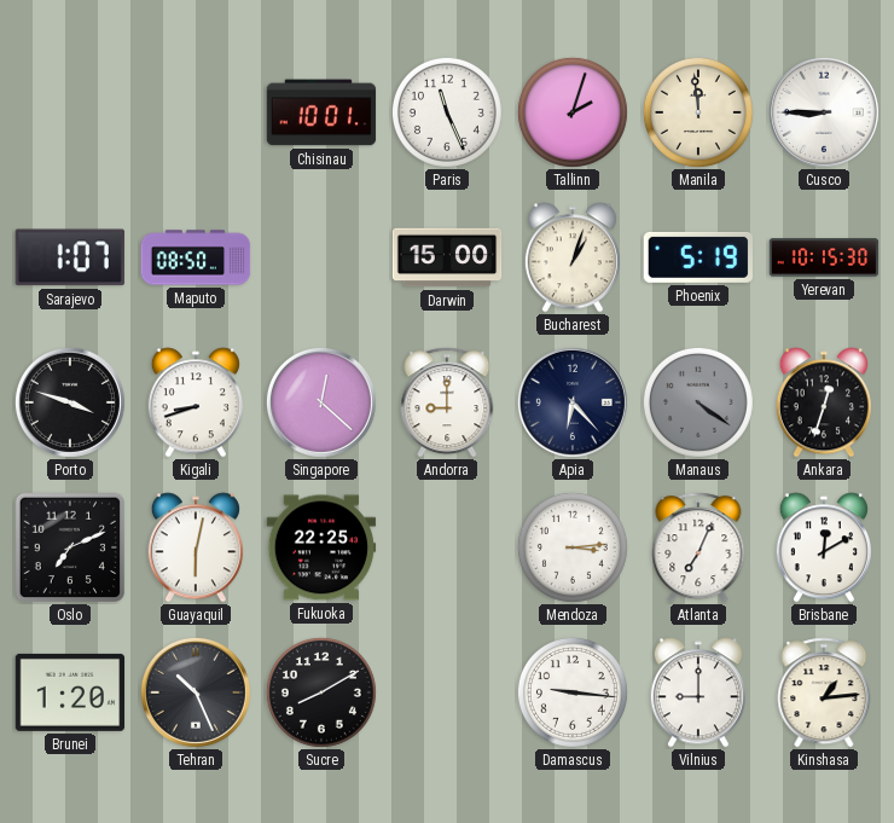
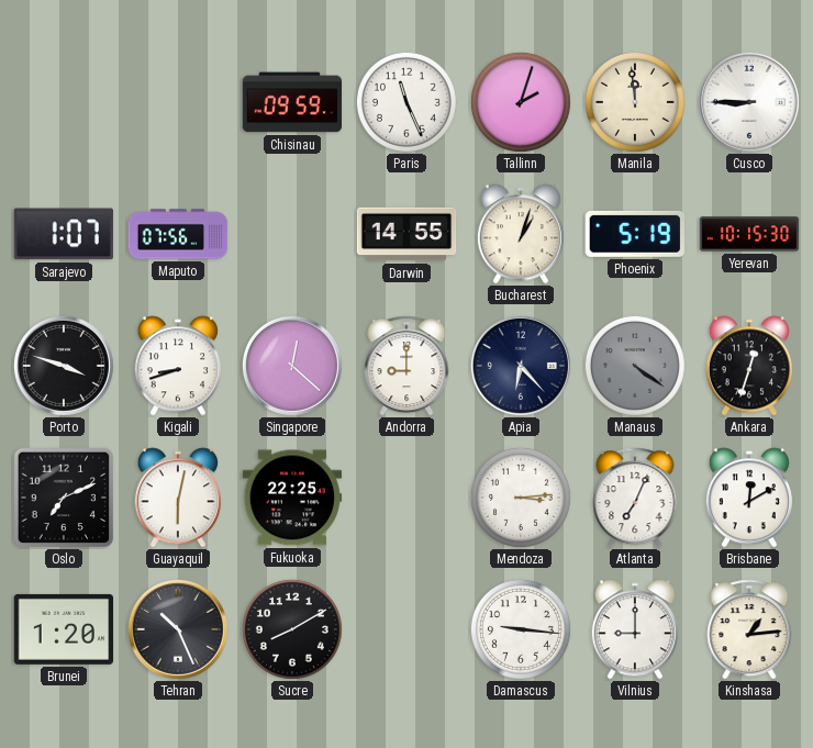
Chisinau: 10:01 -> 09:59 (292, 102)
Maputo: 08:50 -> 07:56 (178, 234)
Darwin: 15:00 -> 14:55 (406, 234)
